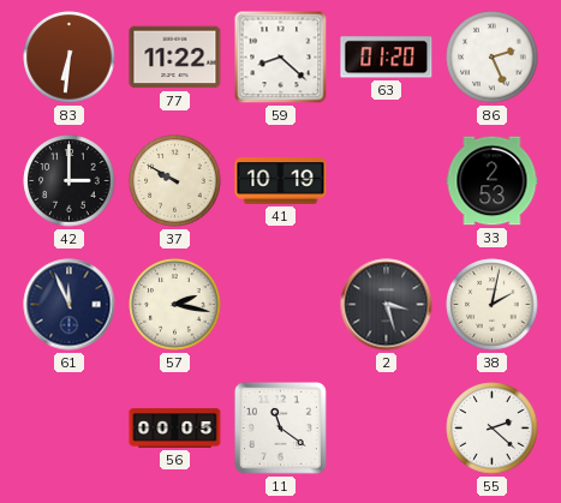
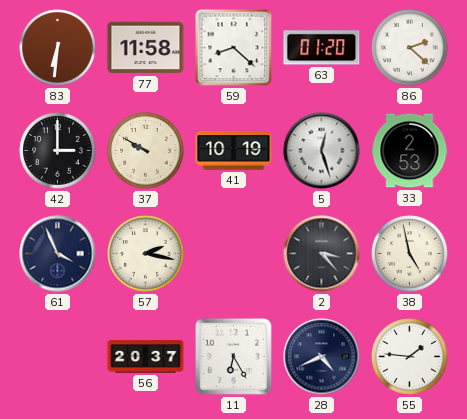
77: 11:22 -> 11:58 (146, 48)
86: 2:26 -> 2:22 (410, 48)
5: none -> 12:27 (322, 151)
61: 11:56 -> 3:56 (58, 254)
2: 3:27 -> 3:23 (322, 254)
38: 2:02 -> 4:58 (410, 254)
56: 00:05 -> 20:37 (146, 357)
11: 11:21 -> 6:25 (233, 356)
28: none -> 4:41 (322, 357)
55: 2:22 -> 1:46 (410, 357)
